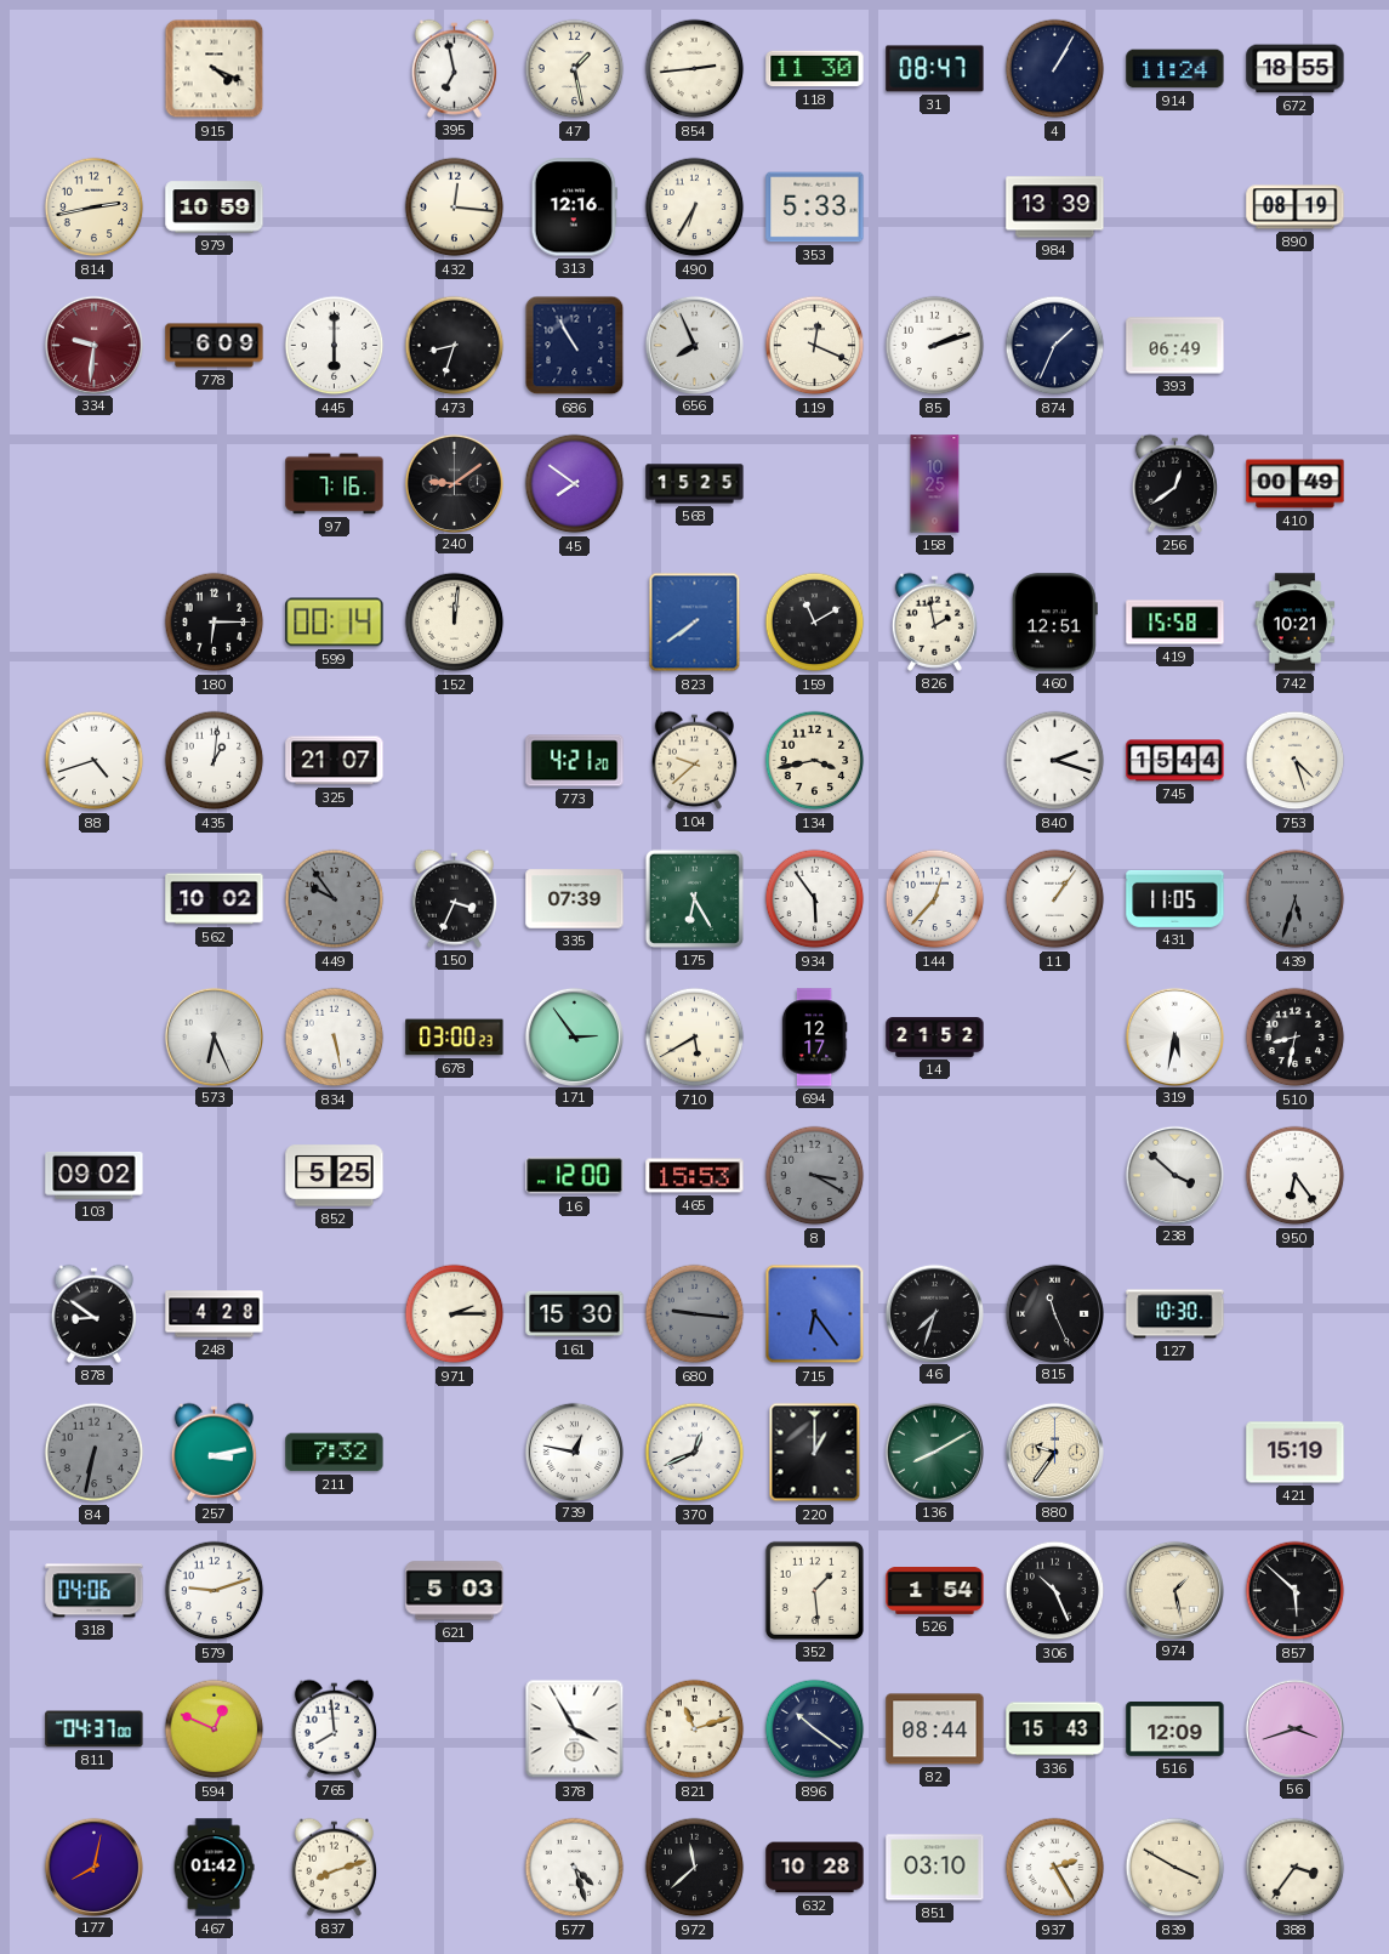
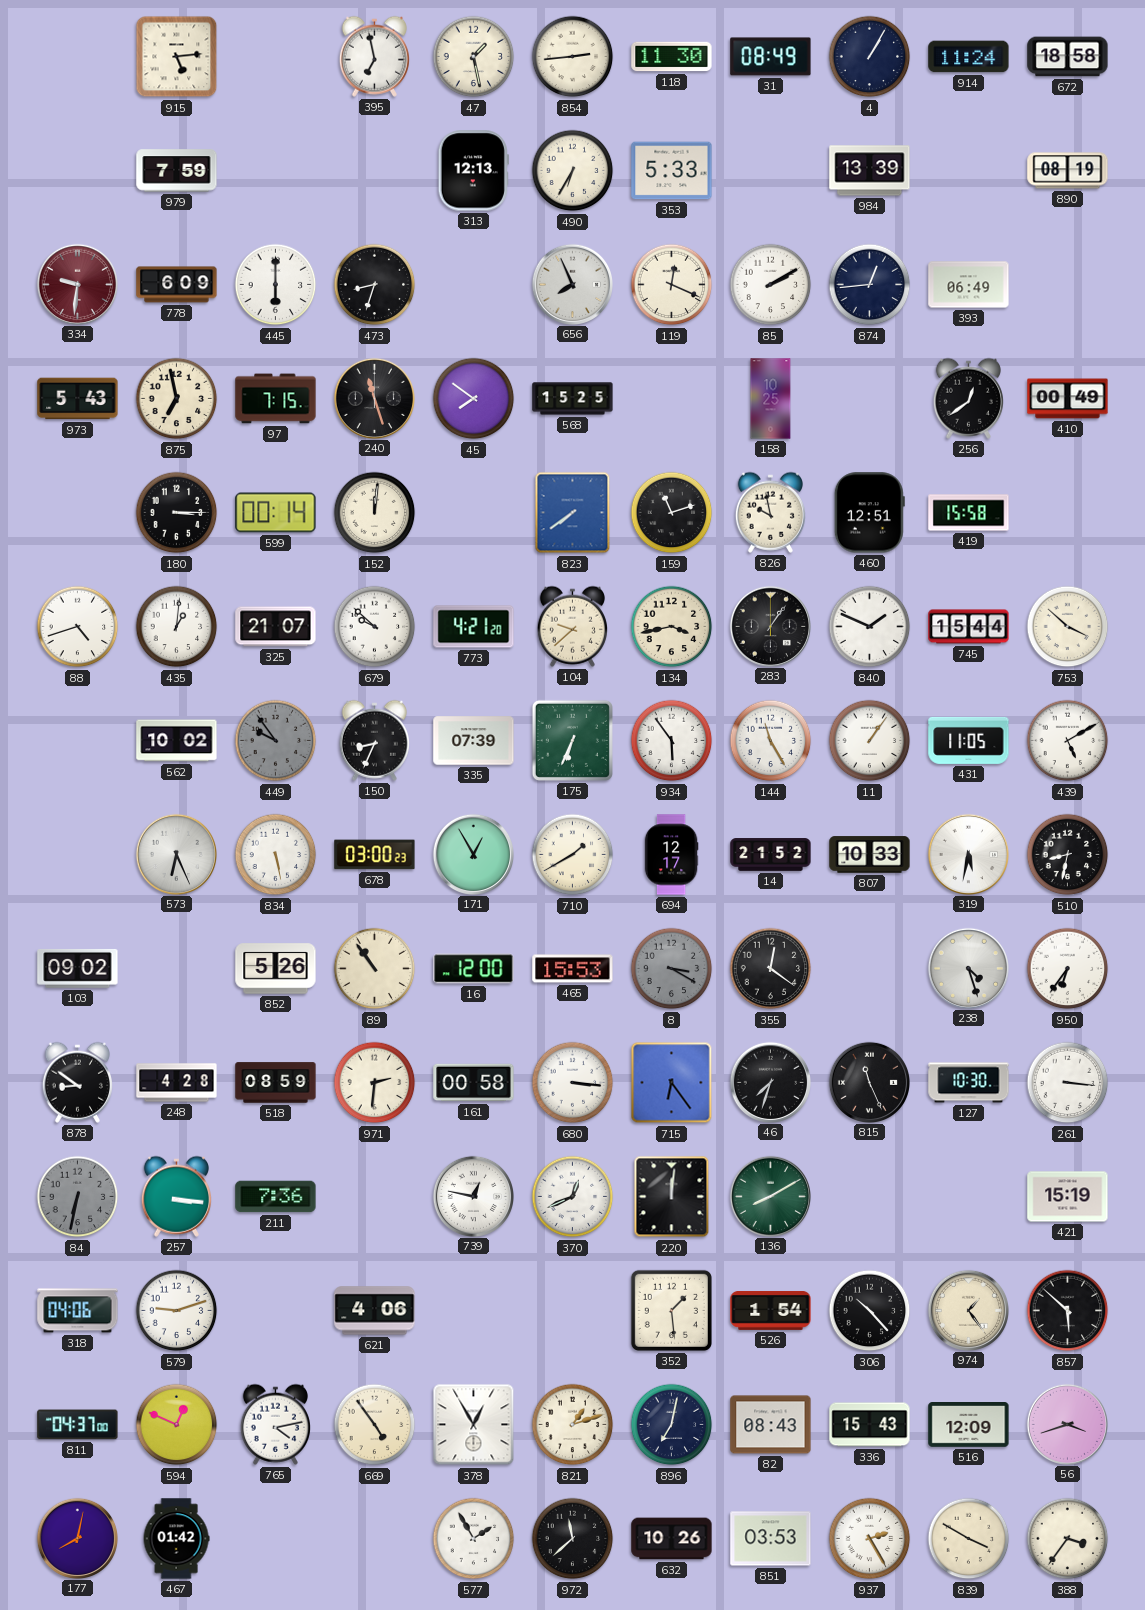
915: 4:19 -> 5:14 (177, 57)
31: 08:47 -> 08:49 (771, 57)
672: 18:55 -> 18:58 (1068, 57)
814: 2:43 -> none (95, 208)
979: 10:59 -> 7:59 (177, 171)
432: 12:16 -> none (455, 208)
313: 12:16 -> 12:13 (473, 171)
686: 10:55 -> none (575, 346)
85: 2:12 -> 2:10 (771, 285)
874: 1:34 -> 12:44 (870, 285)
973: none -> 5:43 (78, 399)
875: none -> 6:58 (177, 399)
97: 7:16 -> 7:15 (276, 399)
240: 9:09 -> 11:27 (374, 398)
180: 6:15 -> 3:15 (177, 513)
159: 11:10 -> 11:12 (672, 513)
826: 1:58 -> 9:58 (770, 512)
742: 10:21 -> none (1296, 623)
679: none -> 9:52 (375, 627)
283: none -> 1:06 (770, 626)
840: 2:18 -> 1:49 (870, 627)
753: 4:27 -> 3:52 (1068, 627)
150: 3:34 -> 8:34 (374, 740)
175: 6:25 -> 6:34 (572, 740)
144: 12:37 -> 11:25 (771, 741)
439: 5:33 -> 5:10 (1068, 741)
439 dial: grey -> white (1068, 741)
171: 2:54 -> 12:55 (473, 854)
710: 5:40 -> 1:40 (573, 855)
807: none -> 10:33 (870, 855)
852: 5:25 -> 5:26 (276, 969)
89: none -> 10:54 (375, 969)
355: none -> 12:21 (771, 969)
238: 3:52 -> 4:27 (968, 968)
950: 6:24 -> 6:36 (1068, 969)
518: none -> 08:59 (276, 1083)
971: 2:15 -> 2:31 (375, 1083)
161: 15:30 -> 00:58 (474, 1083)
680: 9:16 -> 3:16 (573, 1083)
680 dial: grey -> white (573, 1083)
261: none -> 3:16 (1068, 1083)
257: 3:13 -> 3:16 (176, 1196)
211: 7:32 -> 7:36 (276, 1197)
220: 1:00 -> 12:01 (672, 1197)
880: 9:36 -> none (1054, 1452)
621: 5:03 -> 4:06 (375, 1311)
306: 10:26 -> 10:23 (870, 1311)
974: 1:28 -> 1:24 (968, 1310)
765: 7:59 -> 4:13 (275, 1424)
669: none -> 4:54 (375, 1425)
378: 3:55 -> 12:55 (474, 1425)
821: 11:12 -> 1:12 (573, 1425)
896: 10:21 -> 7:02 (672, 1425)
82: 08:44 -> 08:43 (771, 1425)
837: 8:12 -> none (334, 1867)
577: 4:27 -> 1:55 (474, 1539)
632: 10:28 -> 10:26 (672, 1539)
851: 03:10 -> 03:53 (771, 1539)
